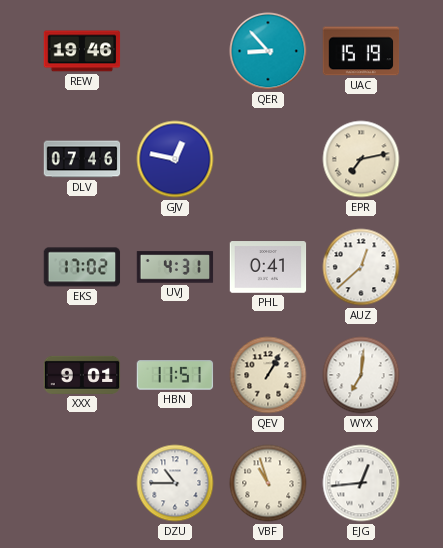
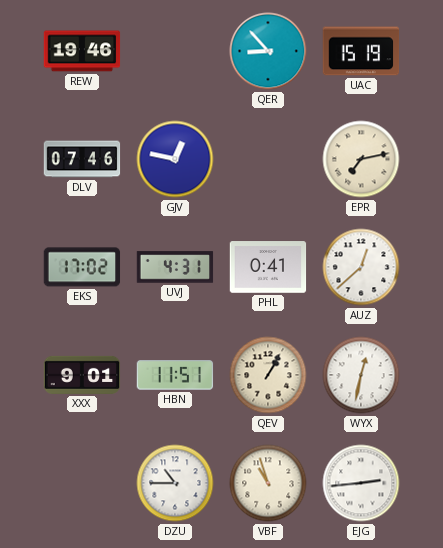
WYX: 7:01 -> 12:32 (361, 375)
EJG: 12:44 -> 2:44 (361, 483)
